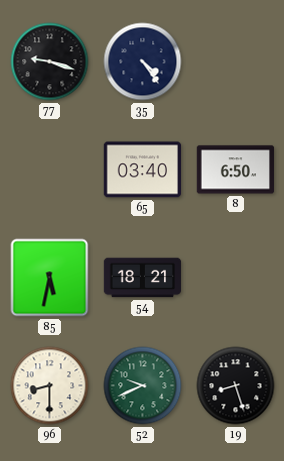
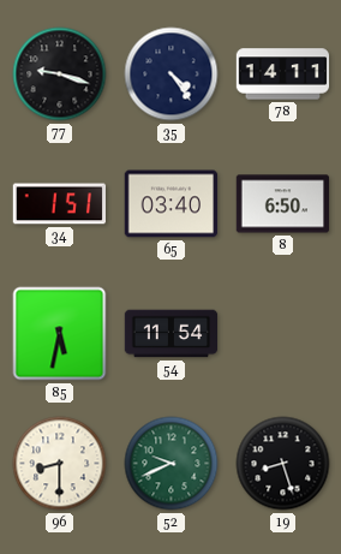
78: none -> 14:11 (283, 75)
34: none -> 1:51 (59, 204)
54: 18:21 -> 11:54 (172, 334)
